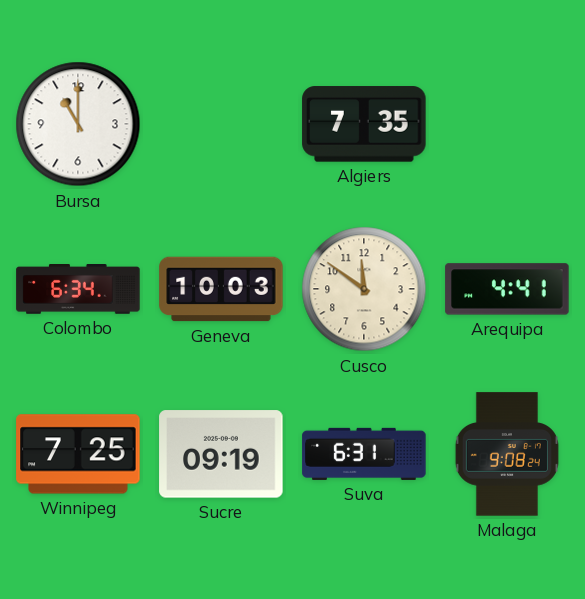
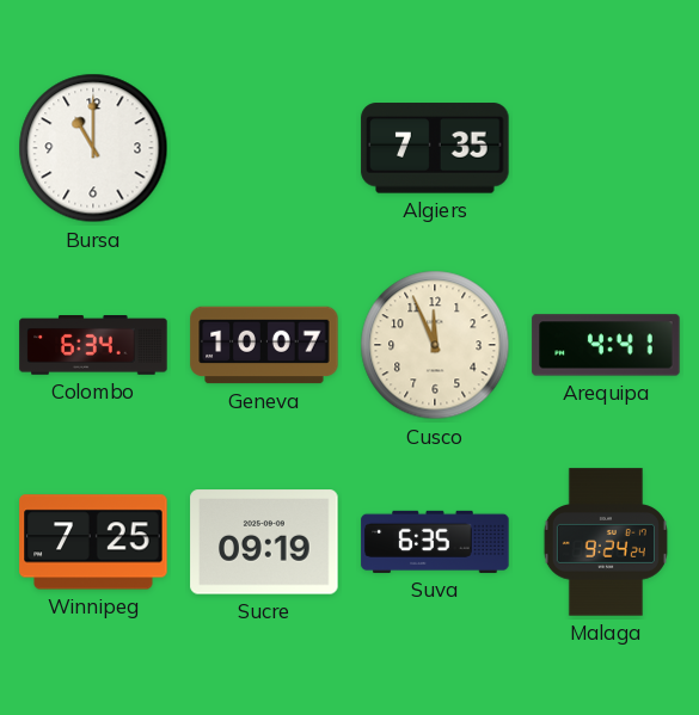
Geneva: 10:03 -> 10:07 (264, 345)
Cusco: 11:51 -> 11:56 (435, 345)
Suva: 6:31 -> 6:35 (435, 542)
Malaga: 9:08 -> 9:24 (606, 542)
